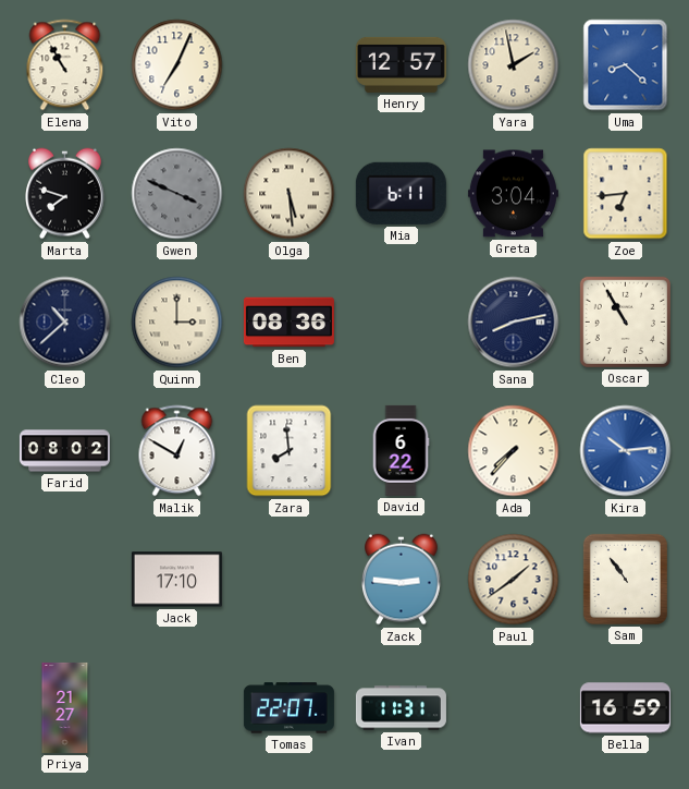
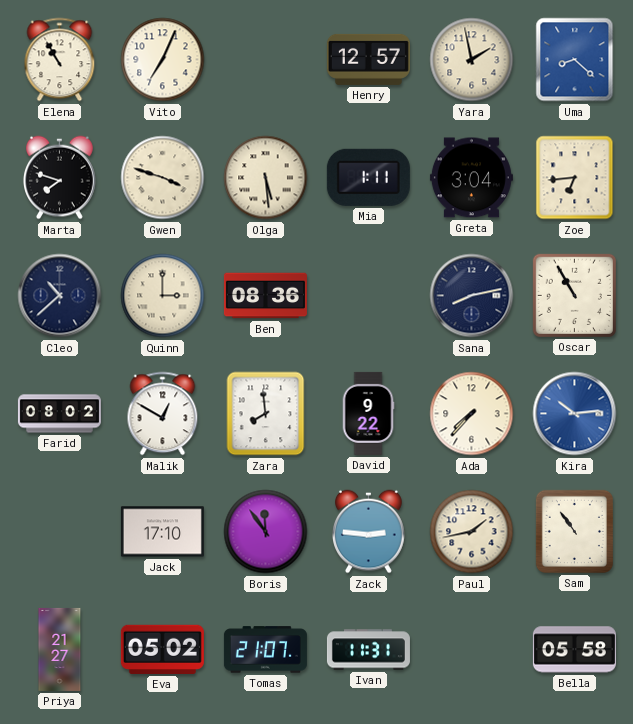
Gwen: 3:49 -> 3:48 (163, 178)
Gwen dial: grey -> cream (163, 178)
Mia: 6:11 -> 1:11 (368, 177)
David: 6:22 -> 9:22 (368, 413)
Boris: none -> 11:54 (266, 532)
Paul: 1:39 -> 1:43 (472, 532)
Eva: none -> 05:02 (162, 649)
Tomas: 22:07 -> 21:07 (265, 650)
Bella: 16:59 -> 05:58 (574, 650)
